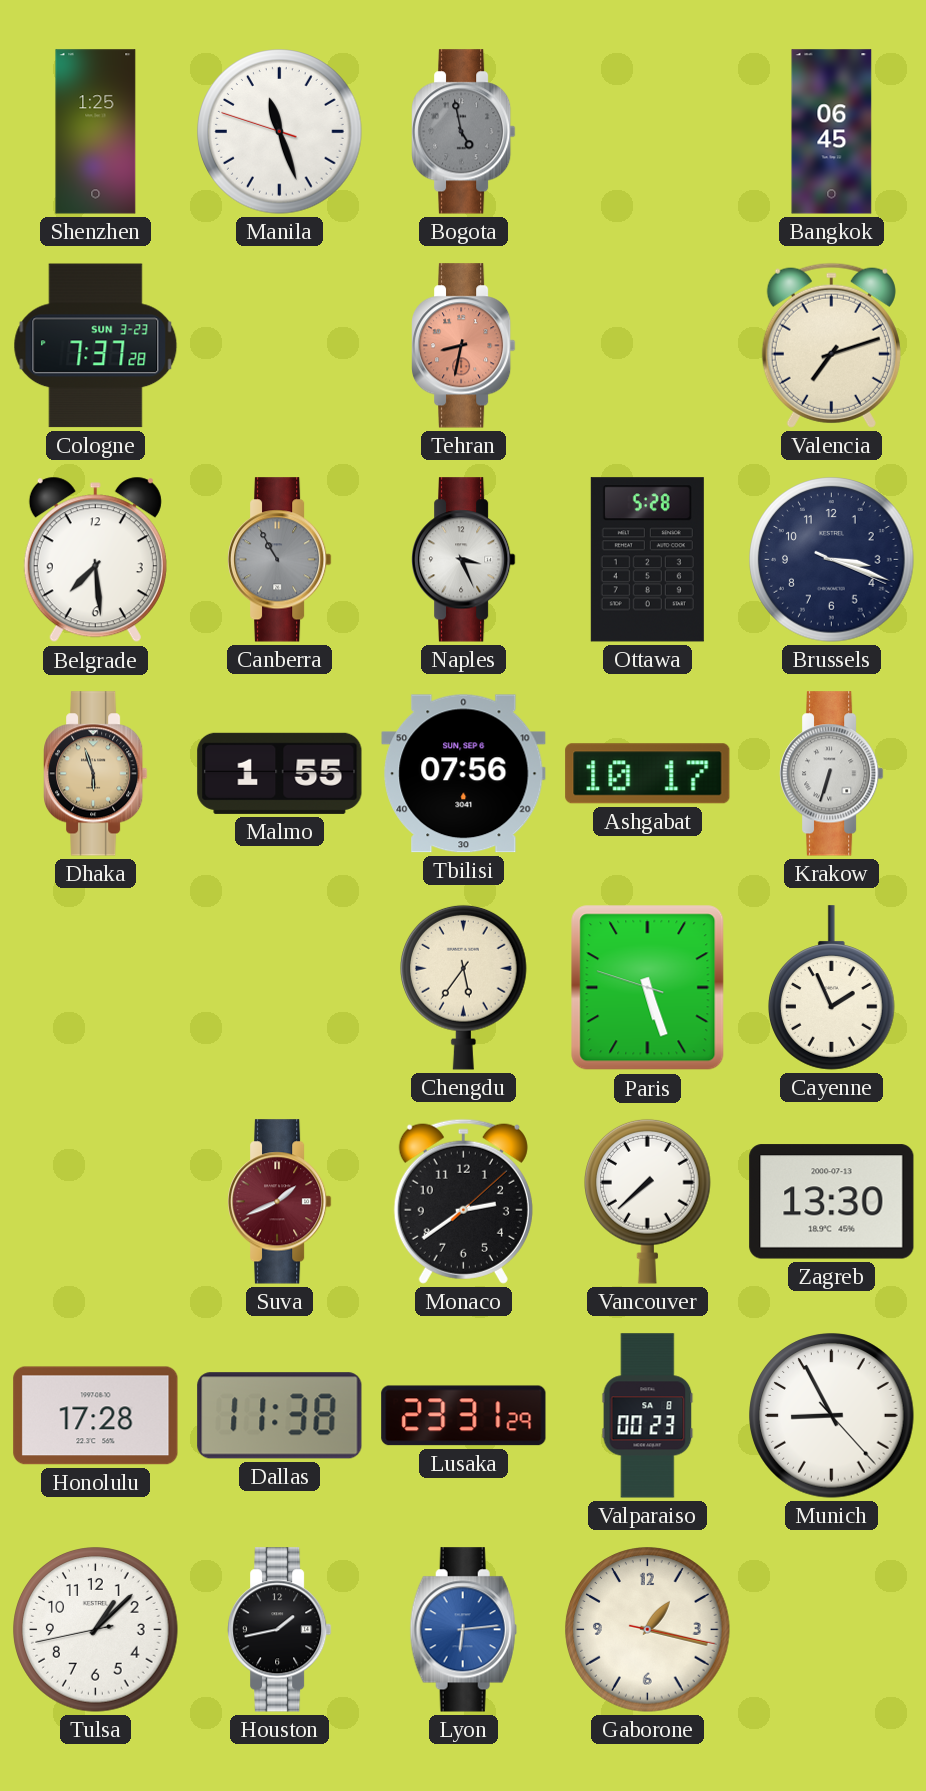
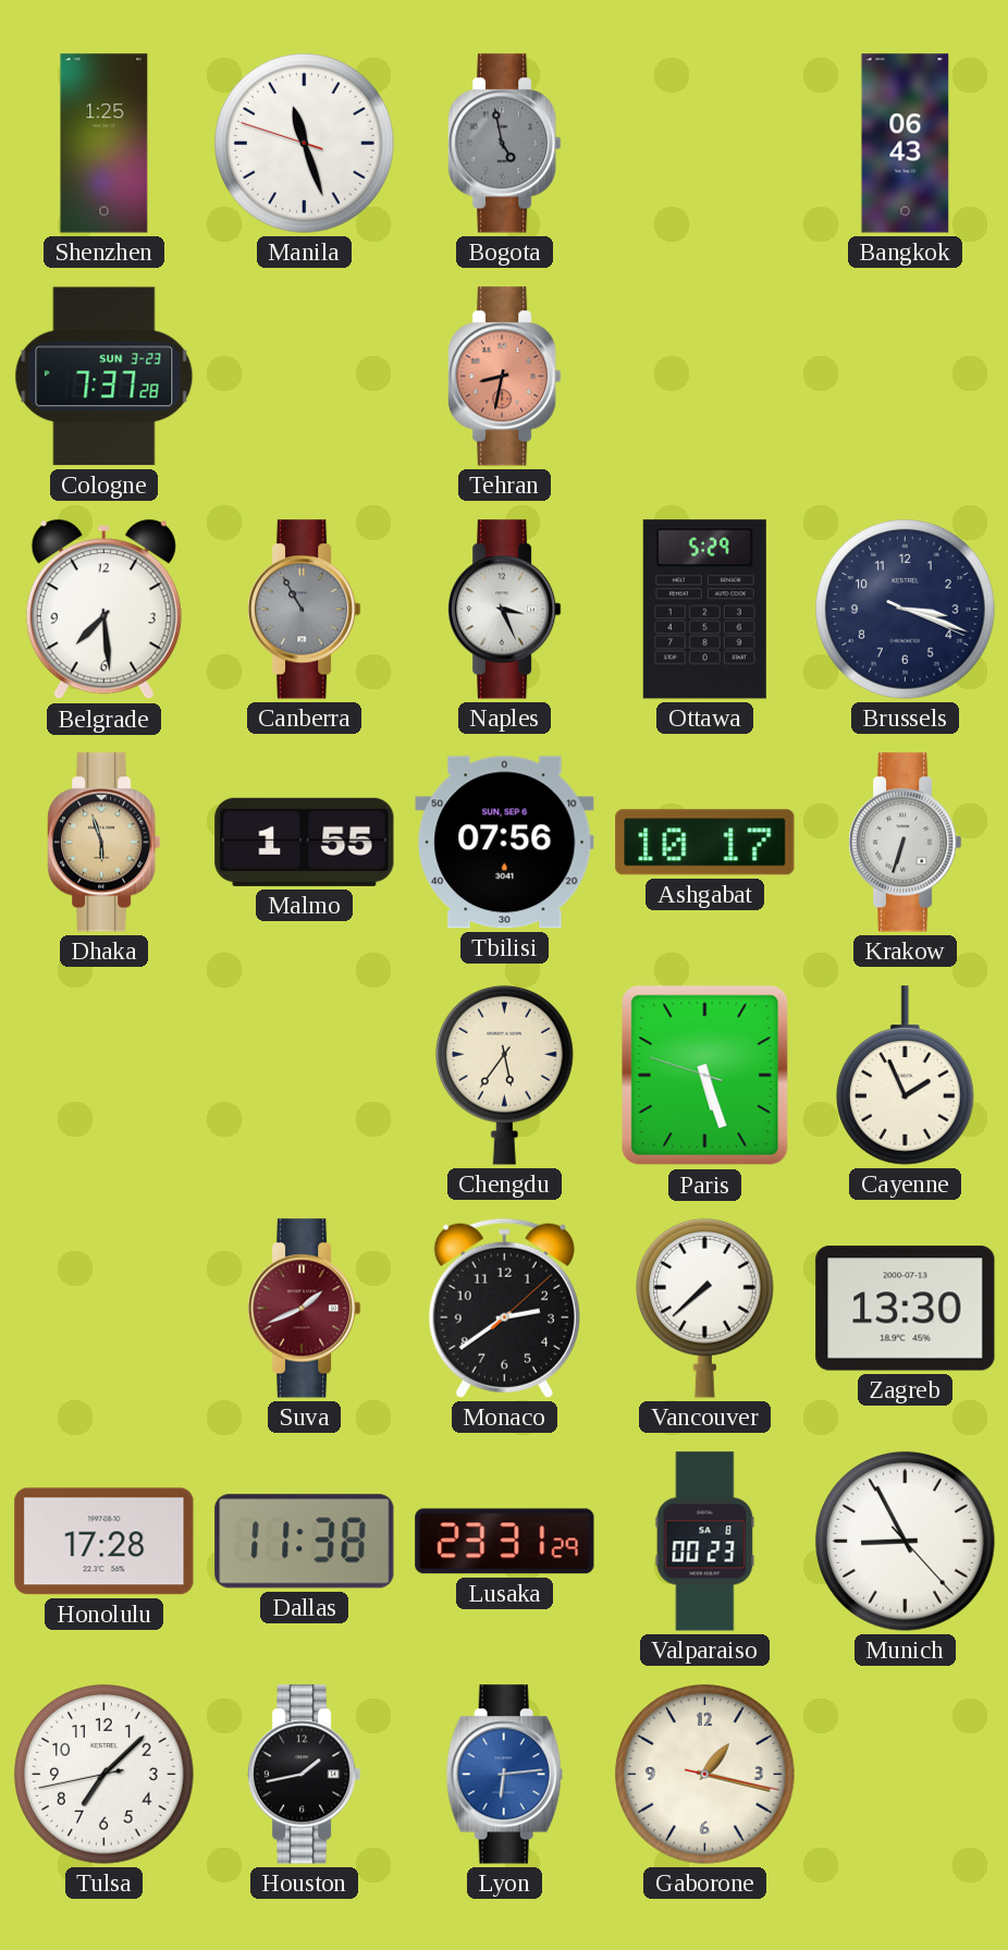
Bangkok: 06:45 -> 06:43 (906, 144)
Valencia: 7:12 -> none (831, 345)
Ottawa: 5:28 -> 5:29 (704, 610)
Tulsa: 1:07 -> 7:07 (105, 1775)
